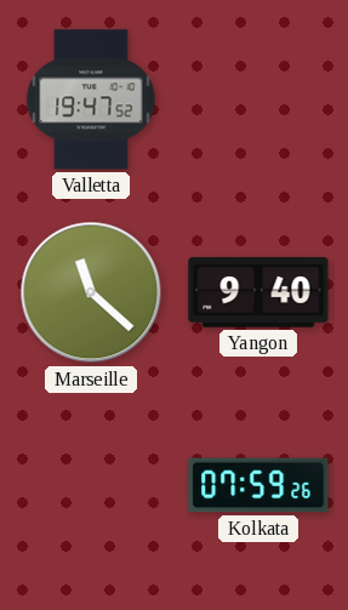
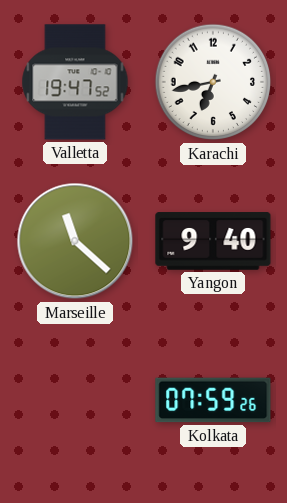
Karachi: none -> 6:43 (213, 82)
